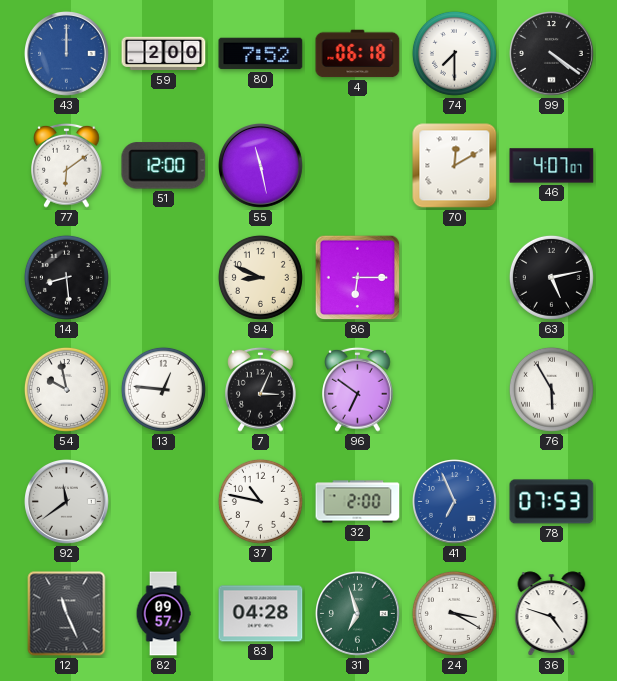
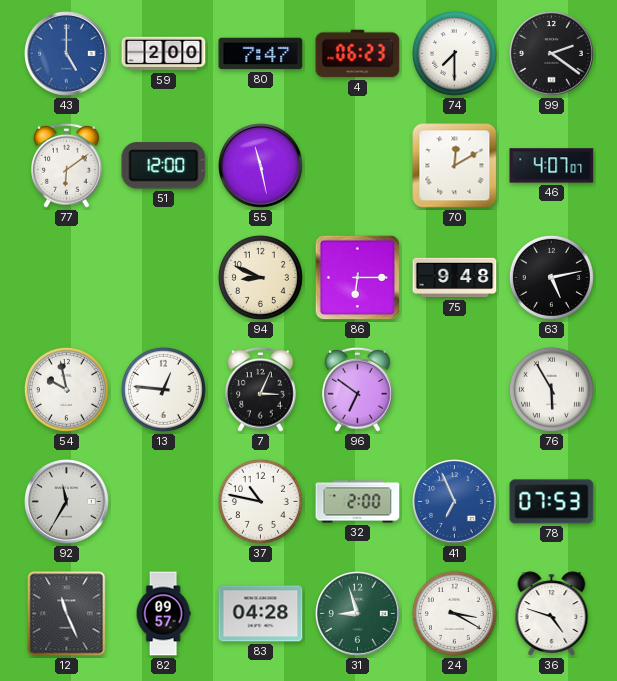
43: 12:00 -> 5:00 (67, 54)
80: 7:52 -> 7:47 (261, 54)
4: 06:18 -> 06:23 (358, 54)
99: 4:21 -> 2:21 (552, 54)
14: 8:29 -> none (66, 277)
75: none -> 9:48 (455, 278)
92: 11:39 -> 11:35 (67, 502)
31: 6:57 -> 8:57 (358, 614)
